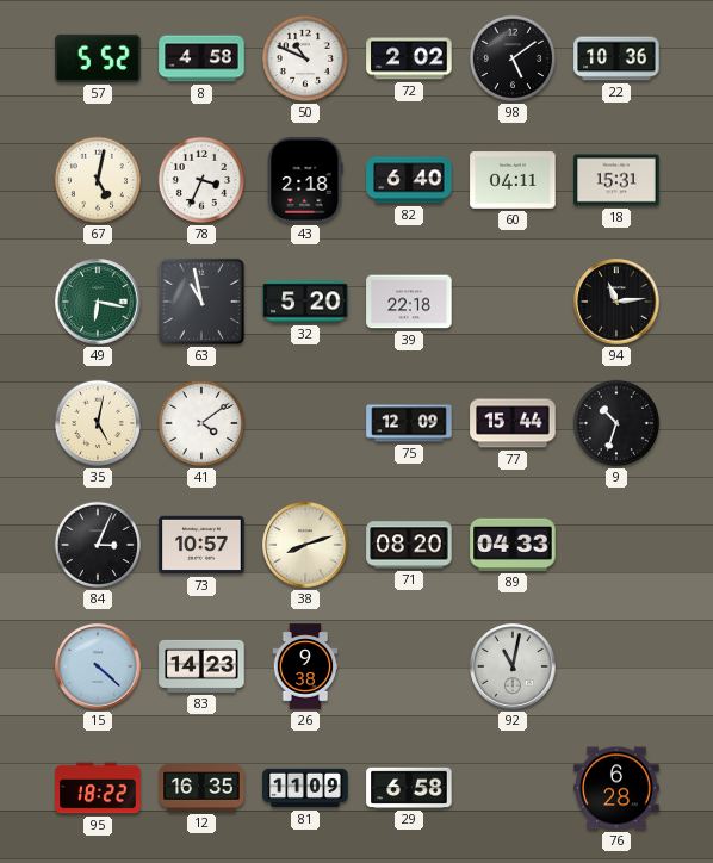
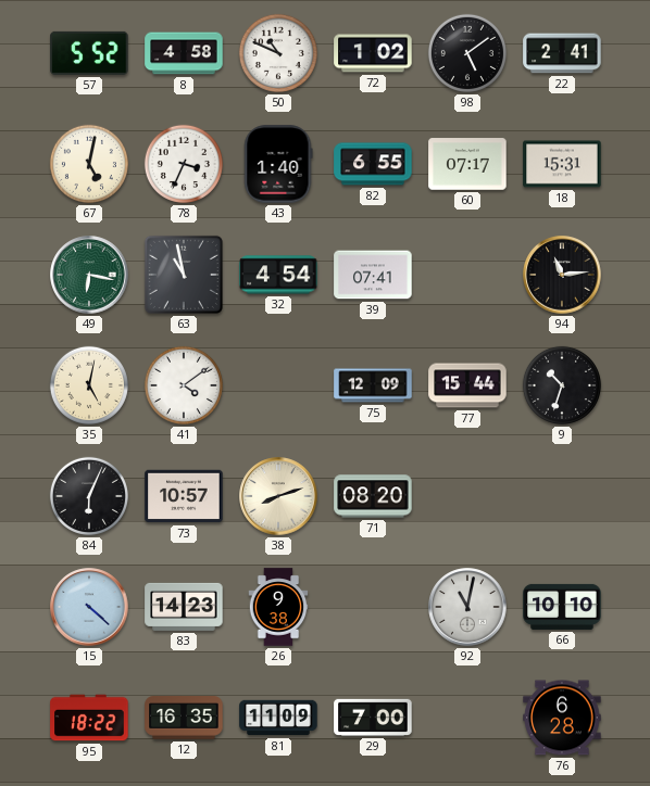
72: 2:02 -> 1:02 (373, 53)
22: 10:36 -> 2:41 (562, 53)
43: 2:18 -> 1:40 (278, 164)
82: 6:40 -> 6:55 (373, 164)
60: 04:11 -> 07:17 (467, 164)
32: 5:20 -> 4:54 (278, 275)
39: 22:18 -> 07:41 (373, 275)
84: 3:04 -> 6:04 (89, 496)
89: 04:33 -> none (513, 545)
66: none -> 10:10 (562, 607)
29: 6:58 -> 7:00 (373, 718)
